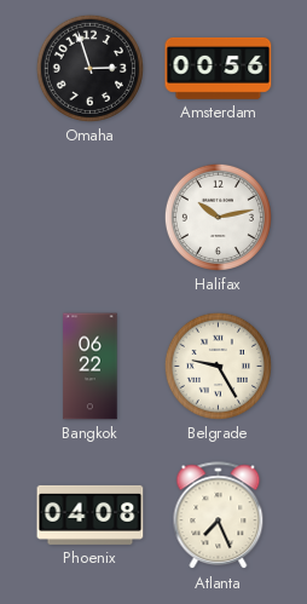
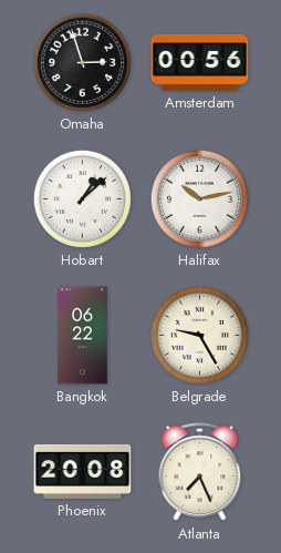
Hobart: none -> 1:08 (82, 198)
Phoenix: 04:08 -> 20:08 (83, 471)
